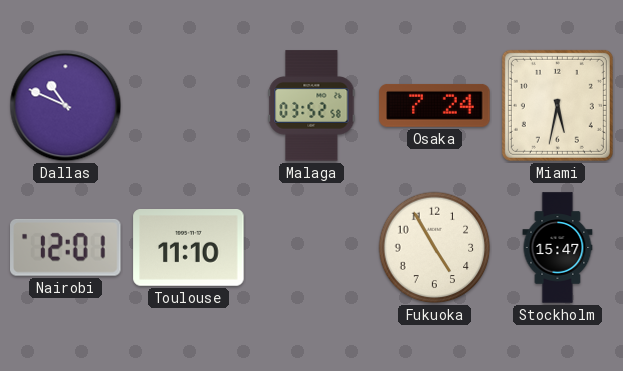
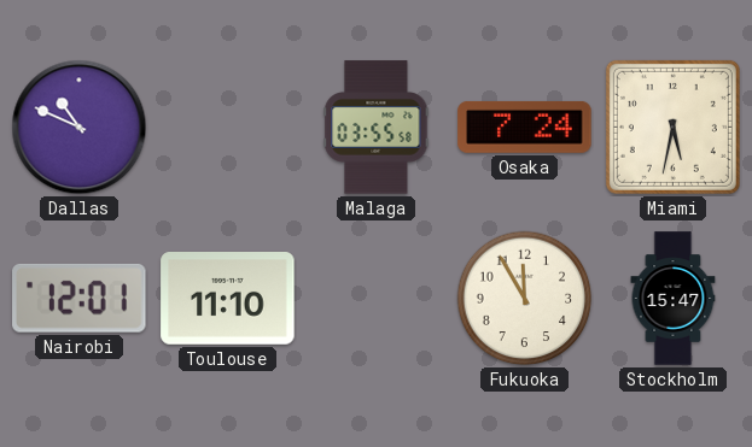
Malaga: 03:52 -> 03:55 (377, 128)
Fukuoka: 4:55 -> 11:55 (525, 299)
